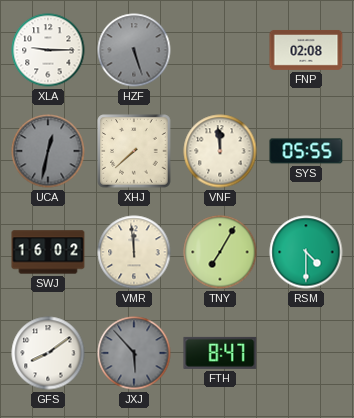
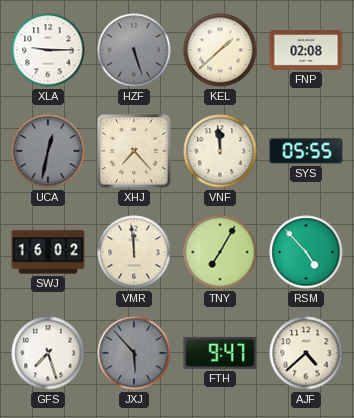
KEL: none -> 1:38 (220, 50)
XHJ: 7:38 -> 7:23 (134, 151)
RSM: 4:30 -> 4:53 (306, 252)
GFS: 8:09 -> 7:27 (48, 353)
FTH: 8:47 -> 9:47 (220, 353)
AJF: none -> 4:38 (306, 353)
